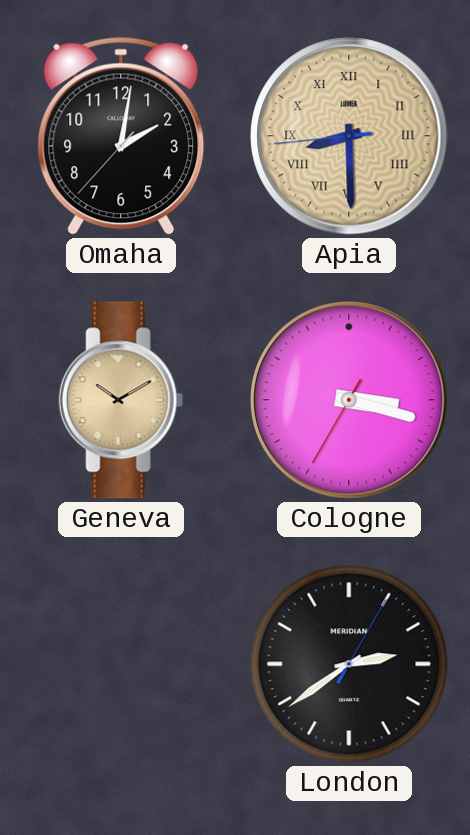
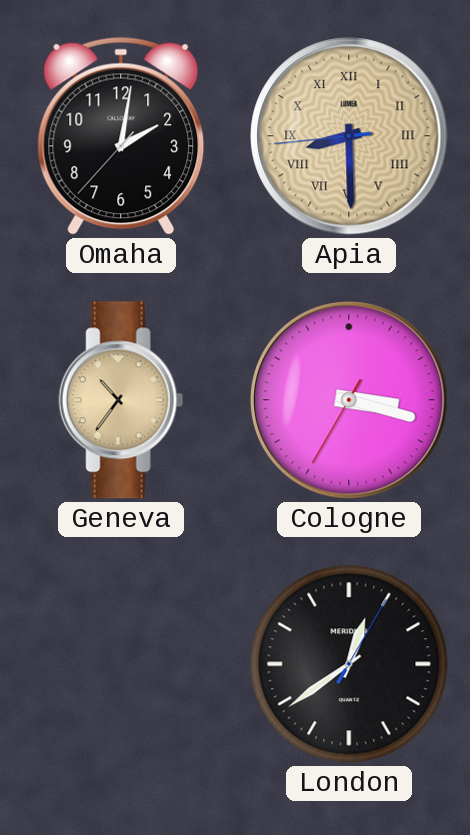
Geneva: 10:10 -> 10:36 (121, 400)
London: 2:39 -> 12:39 (349, 664)
